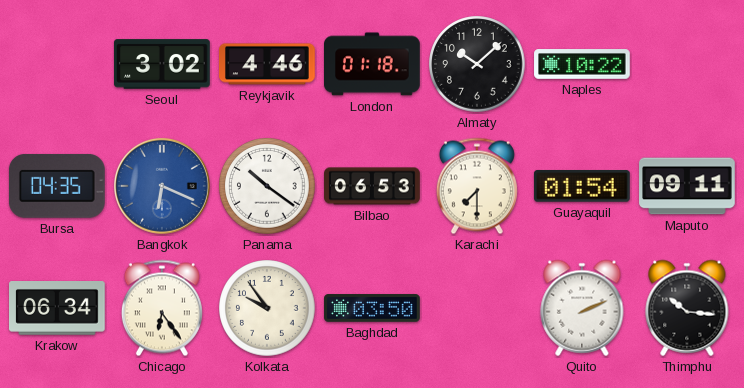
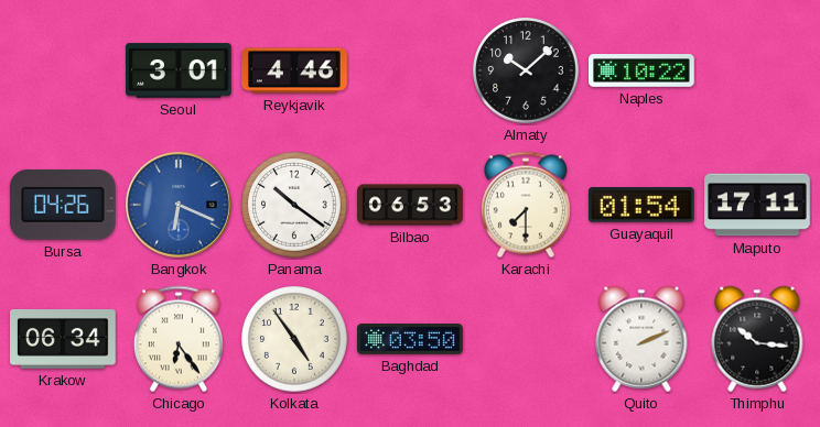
Seoul: 3:02 -> 3:01 (179, 70)
London: 01:18 -> none (373, 64)
Bursa: 04:35 -> 04:26 (63, 205)
Maputo: 09:11 -> 17:11 (757, 205)
Kolkata: 9:54 -> 4:54 (294, 339)
